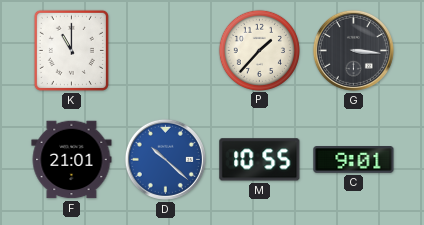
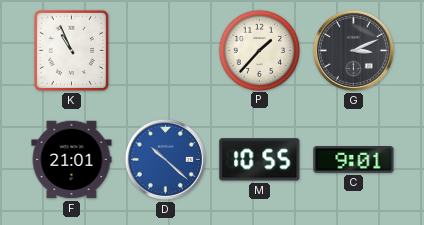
K: 11:00 -> 10:56 (71, 50)
G: 3:16 -> 3:11 (353, 50)
